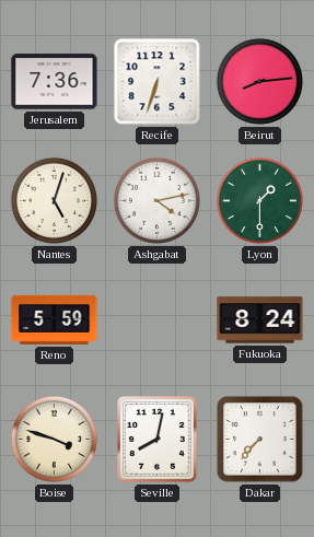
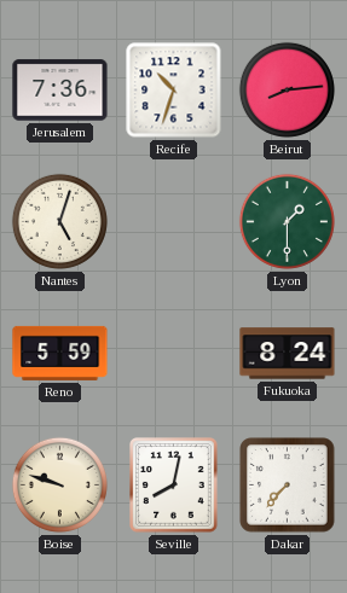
Recife: 6:33 -> 10:33 (174, 91)
Ashgabat: 4:13 -> none (156, 200)
Boise: 3:48 -> 9:48 (59, 484)
